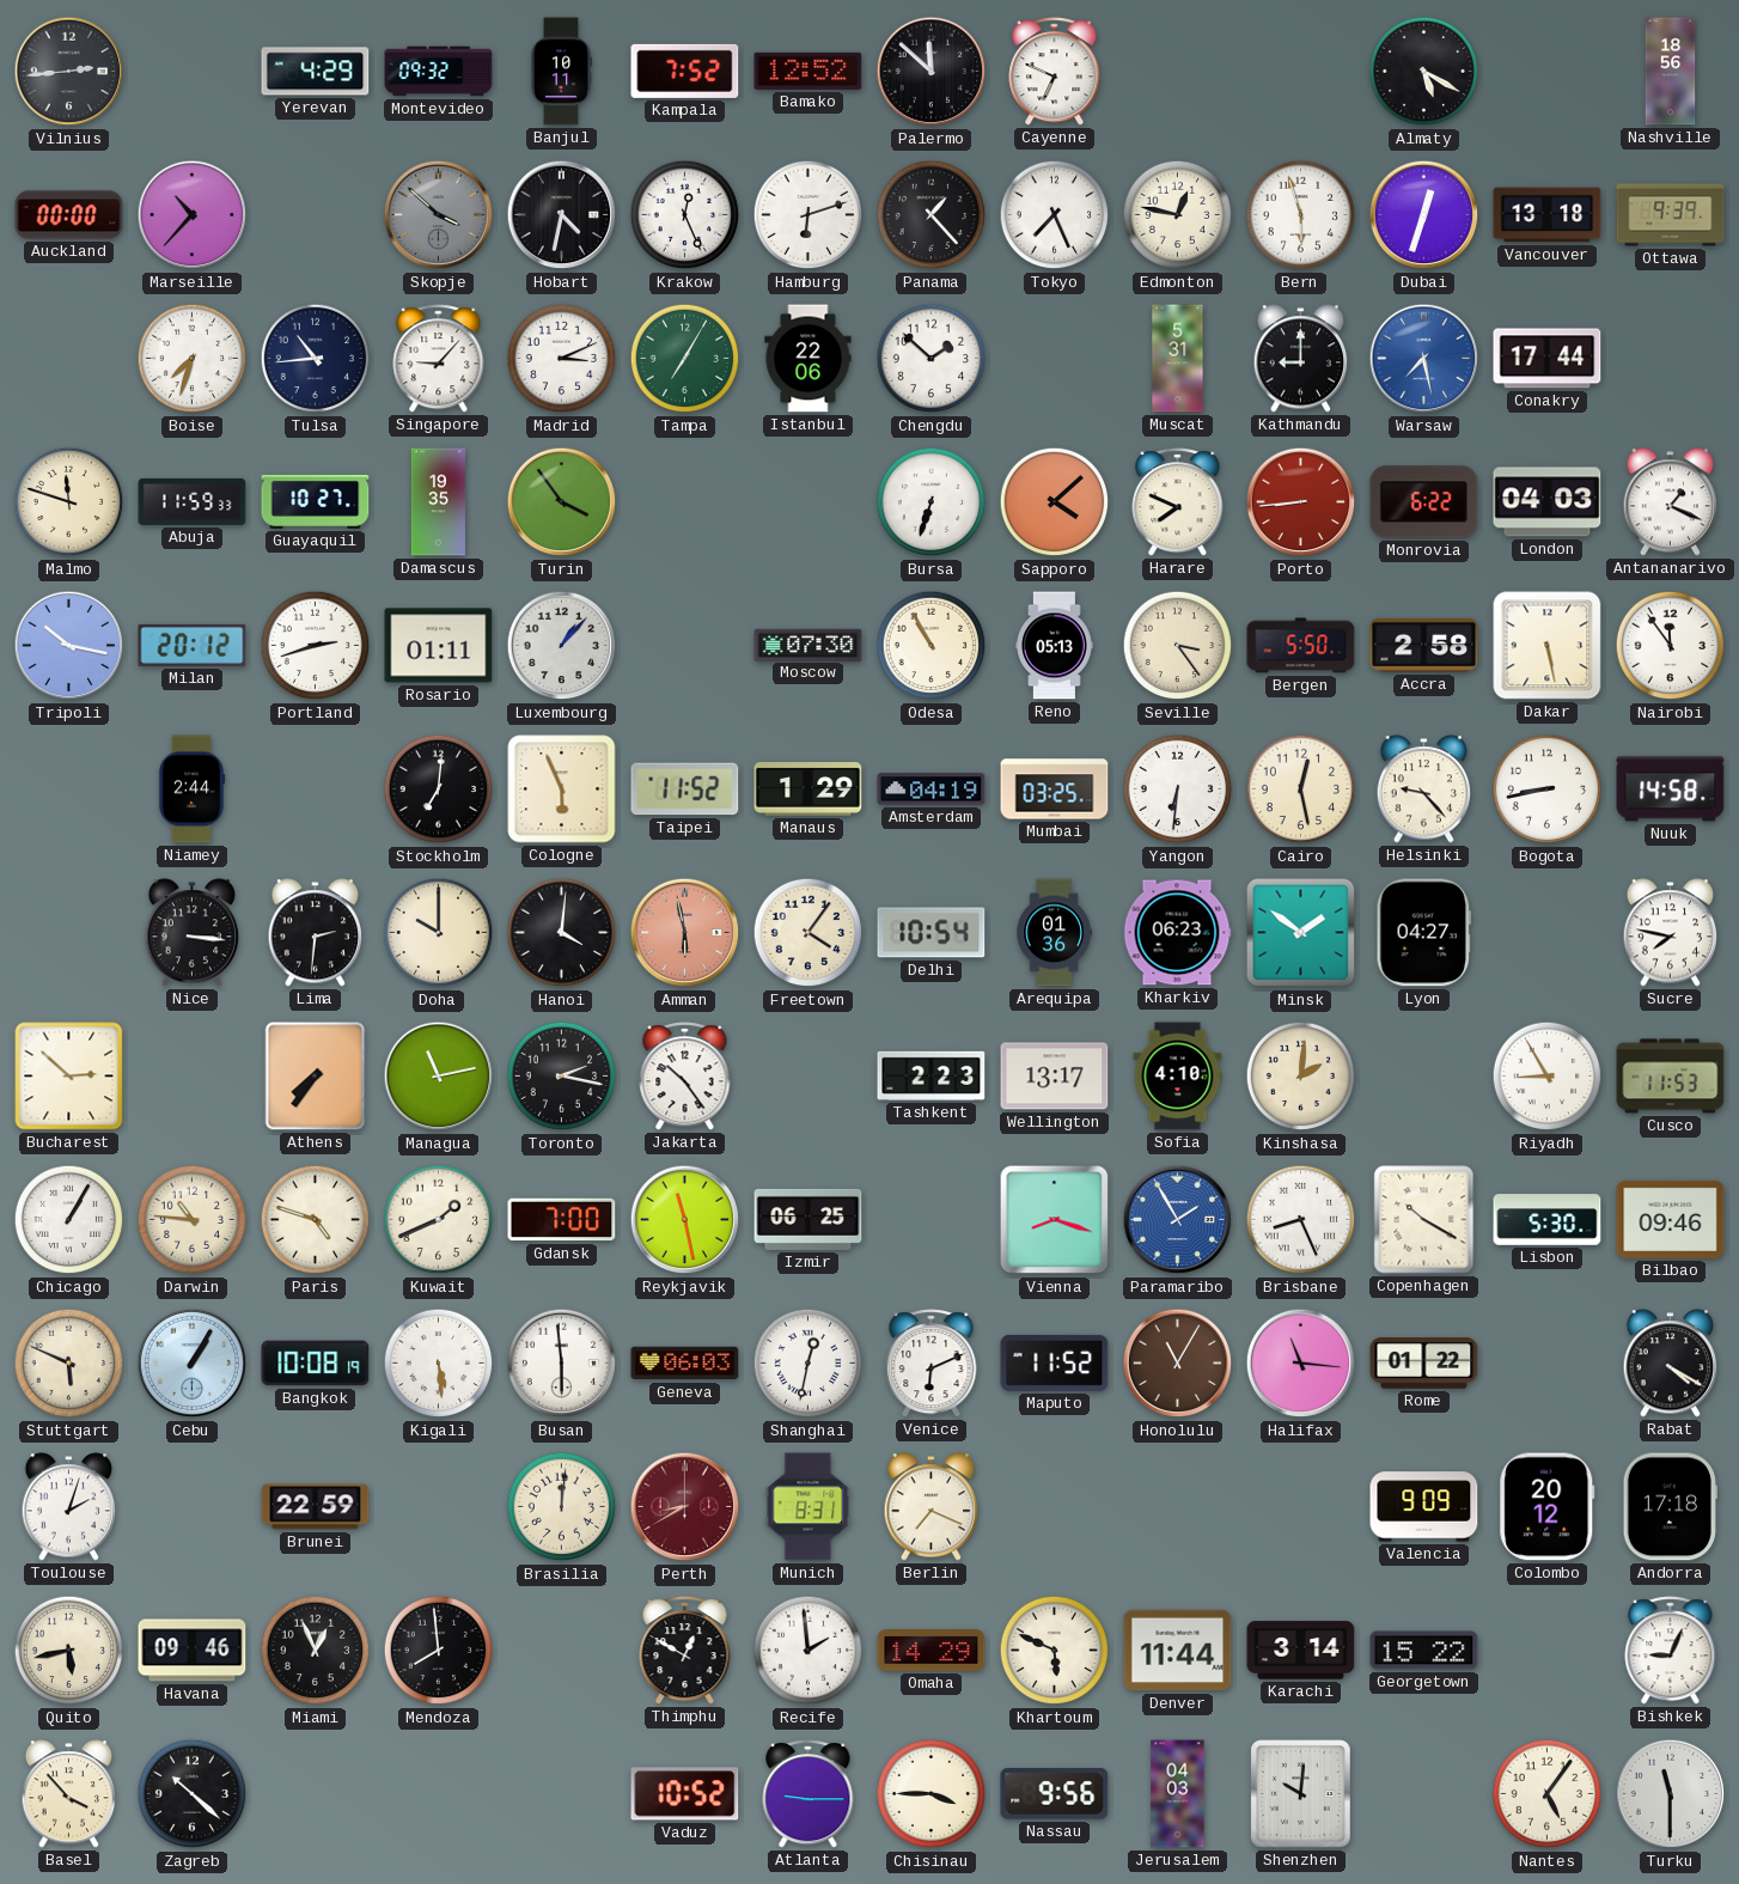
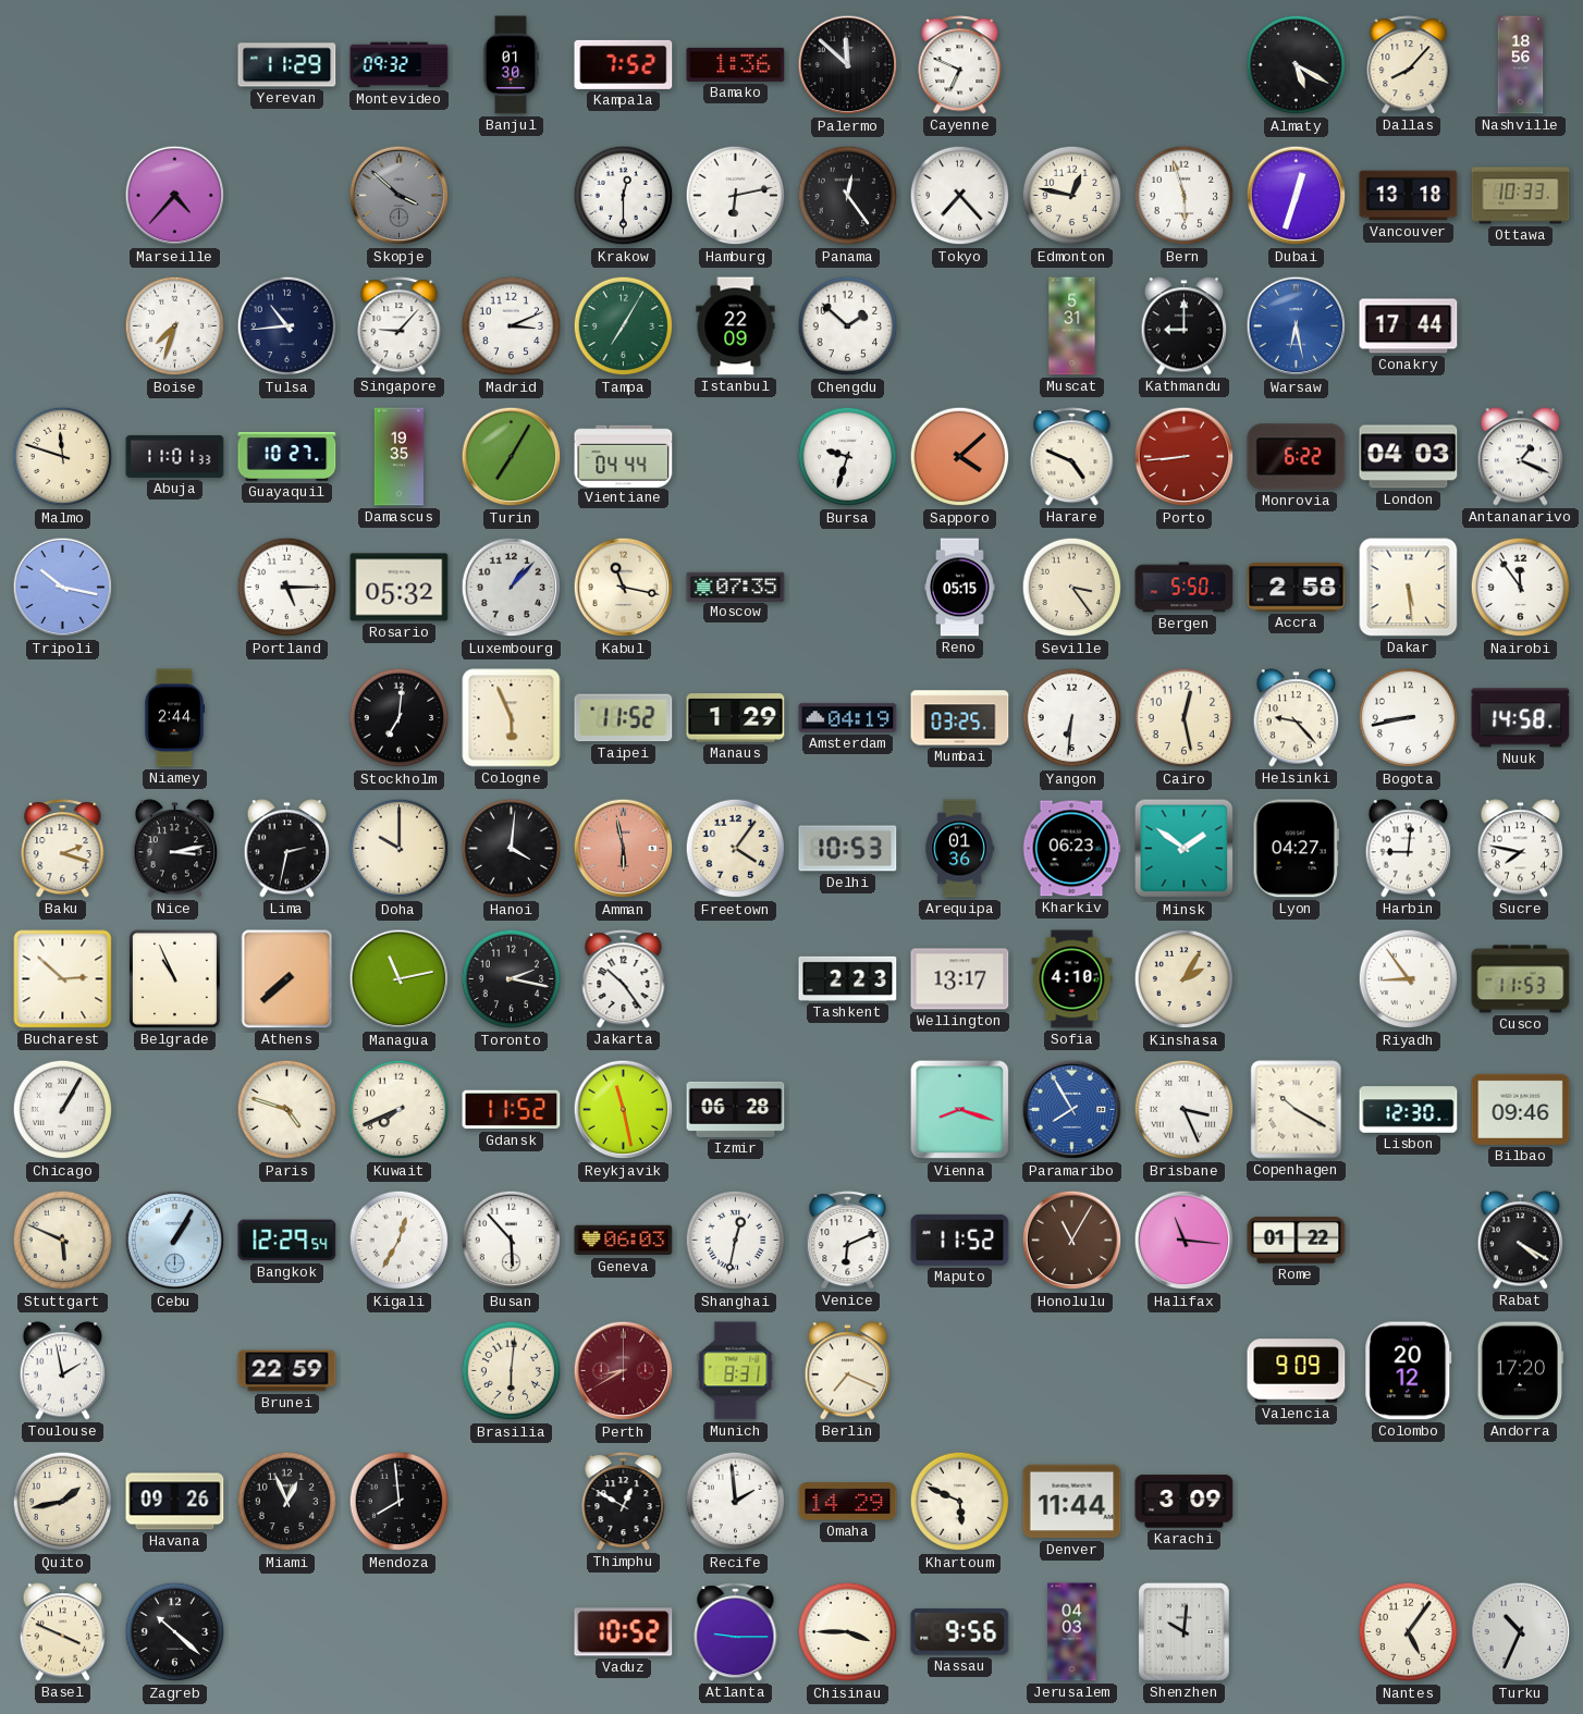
Vilnius: 2:44 -> none (69, 72)
Yerevan: 4:29 -> 11:29 (287, 65)
Banjul: 10:11 -> 01:30 (510, 65)
Bamako: 12:52 -> 1:36 (736, 64)
Dallas: none -> 8:07 (1409, 65)
Auckland: 00:00 -> none (69, 215)
Marseille: 10:37 -> 4:37 (175, 196)
Hobart: 4:32 -> none (562, 215)
Krakow: 12:26 -> 12:30 (624, 196)
Hamburg: 6:12 -> 6:13 (736, 196)
Panama: 1:23 -> 12:24 (848, 196)
Tokyo: 7:26 -> 7:23 (960, 196)
Ottawa: 9:39 -> 10:33 (1521, 196)
Istanbul: 22:06 -> 22:09 (736, 326)
Warsaw: 7:28 -> 6:28 (1297, 326)
Abuja: 11:59 -> 11:01 (175, 456)
Turin: 3:54 -> 7:05 (512, 457)
Vientiane: none -> 04:44 (624, 456)
Bursa: 6:33 -> 9:33 (848, 457)
Harare: 7:49 -> 4:49 (1072, 457)
Milan: 20:12 -> none (193, 645)
Portland: 2:42 -> 5:15 (287, 588)
Rosario: 01:11 -> 05:32 (400, 588)
Kabul: none -> 11:17 (624, 588)
Moscow: 07:30 -> 07:35 (736, 587)
Odesa: 10:55 -> none (932, 646)
Reno: 05:13 -> 05:15 (960, 588)
Dakar: 5:28 -> 5:29 (1409, 588)
Baku: none -> 2:18 (63, 849)
Nice: 3:16 -> 3:13 (175, 849)
Lima: 2:31 -> 2:32 (287, 849)
Delhi: 10:54 -> 10:53 (848, 849)
Harbin: none -> 9:01 (1409, 849)
Belgrade: none -> 10:56 (174, 978)
Athens: 7:36 -> 7:38 (287, 979)
Kinshasa: 2:01 -> 2:05 (1185, 979)
Riyadh: 8:55 -> 8:54 (1409, 979)
Darwin: 10:46 -> none (193, 1220)
Kuwait: 1:41 -> 7:41 (400, 1110)
Gdansk: 7:00 -> 11:52 (512, 1110)
Izmir: 06:25 -> 06:28 (736, 1109)
Paramaribo: 1:55 -> 7:55 (1072, 1110)
Brisbane: 8:26 -> 3:26 (1185, 1110)
Lisbon: 5:30 -> 12:30 (1409, 1110)
Bangkok: 10:08 -> 12:29 (287, 1241)
Kigali: 5:29 -> 12:35 (400, 1241)
Busan: 5:59 -> 5:53 (512, 1241)
Toulouse: 2:03 -> 1:58 (63, 1371)
Brasilia: 12:01 -> 6:01 (512, 1371)
Andorra: 17:18 -> 17:20 (1520, 1371)
Quito: 5:43 -> 1:43 (63, 1502)
Havana: 09:46 -> 09:26 (175, 1502)
Karachi: 3:14 -> 3:09 (1185, 1502)
Georgetown: 15:22 -> none (1424, 1651)
Bishkek: 9:04 -> none (1671, 1651)
Basel: 3:53 -> 3:49 (63, 1632)
Turku: 11:30 -> 10:34 (1521, 1632)
